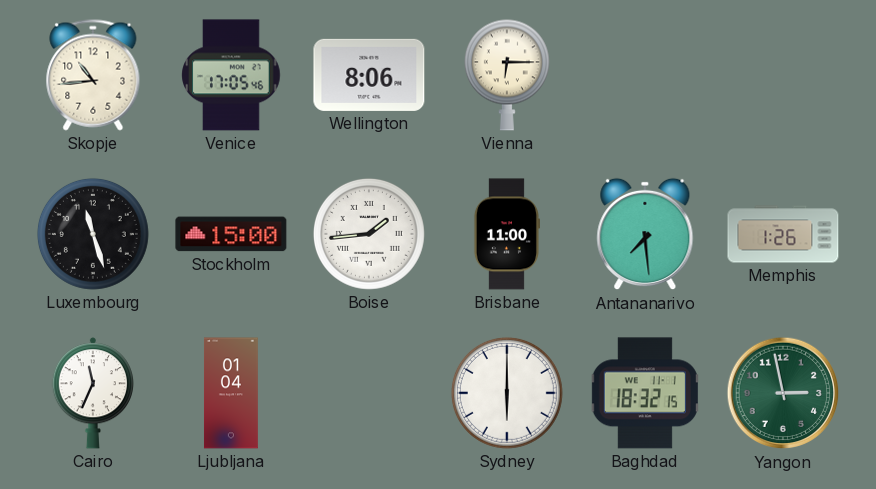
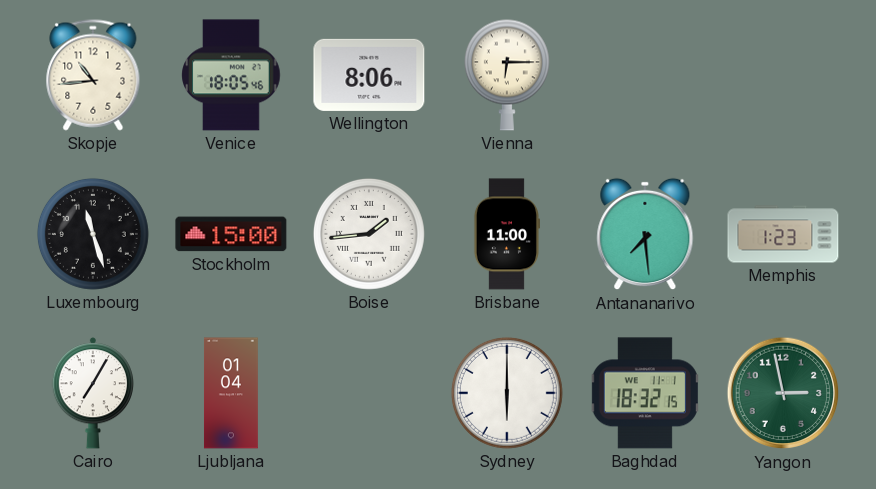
Venice: 17:05 -> 18:05 (231, 75)
Memphis: 1:26 -> 1:23 (783, 234)
Cairo: 11:34 -> 7:05 (92, 393)
